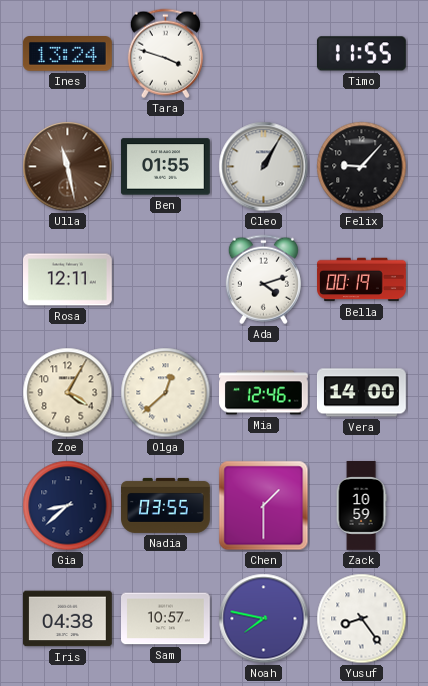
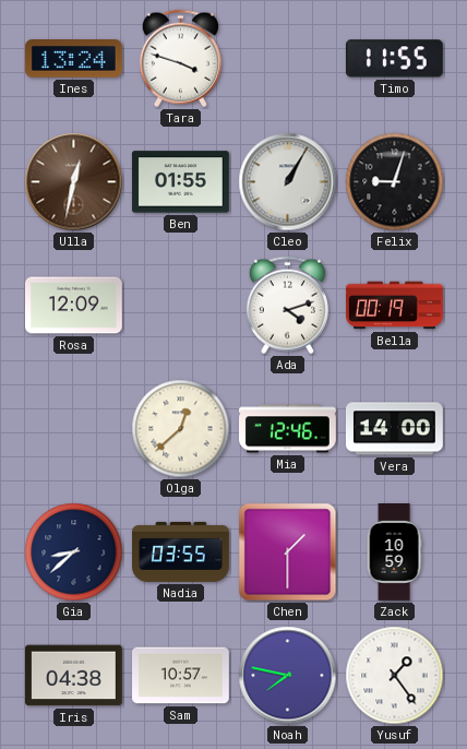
Ulla: 11:28 -> 12:32 (74, 182)
Felix: 9:07 -> 9:03 (395, 182)
Rosa: 12:11 -> 12:09 (74, 306)
Zoe: 4:05 -> none (68, 393)
Yusuf: 8:24 -> 1:24 (395, 676)
